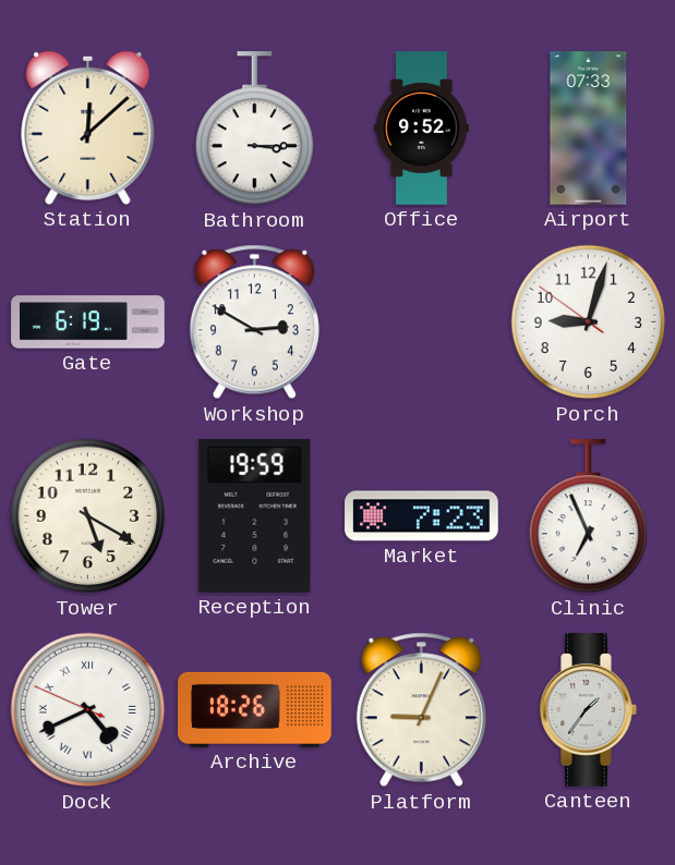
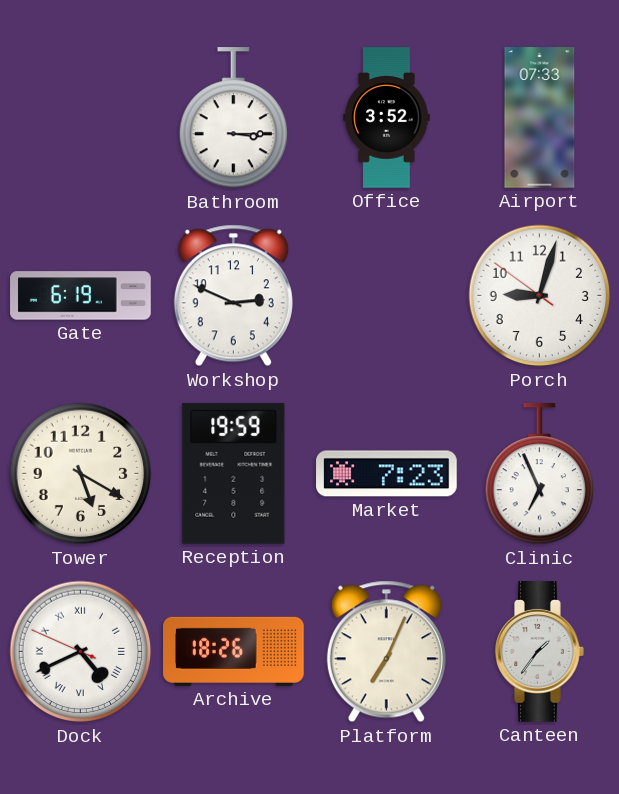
Station: 12:08 -> none (88, 127)
Office: 9:52 -> 3:52 (387, 118)
Workshop: 2:50 -> 2:49 (233, 296)
Platform: 9:04 -> 7:04 (386, 652)
